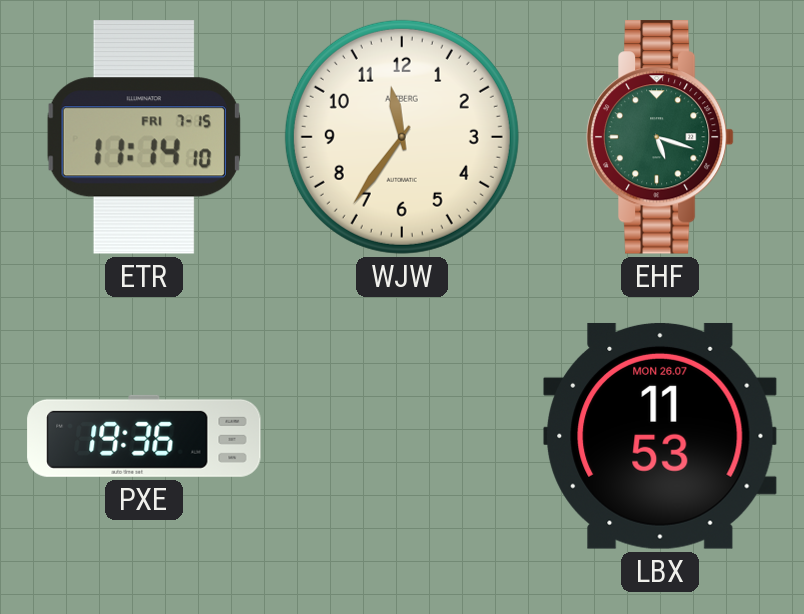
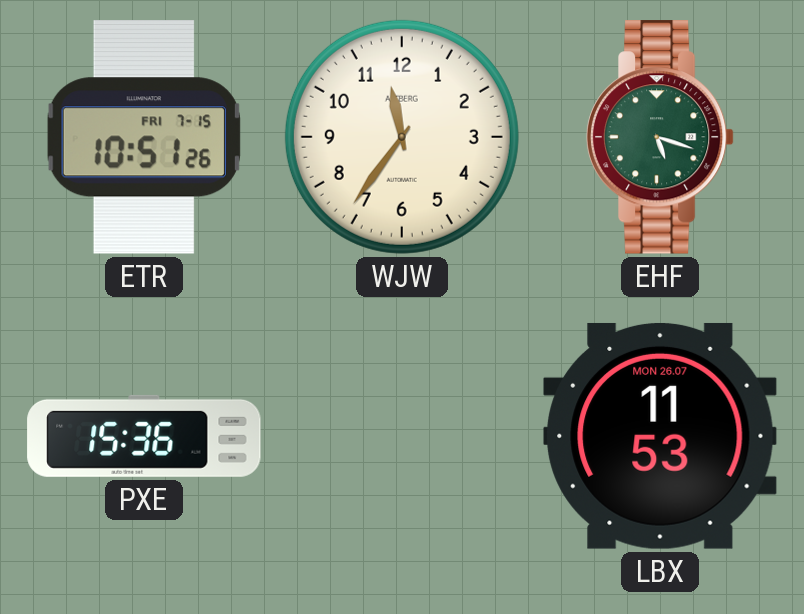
ETR: 11:14 -> 10:51 (144, 137)
PXE: 19:36 -> 15:36 (144, 436)
